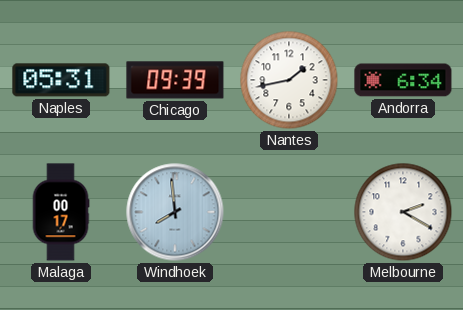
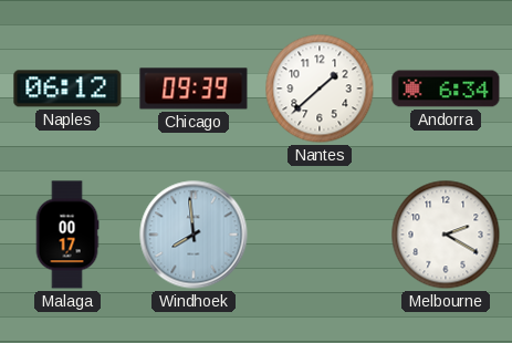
Naples: 05:31 -> 06:12 (67, 89)
Nantes: 1:43 -> 1:38 (320, 89)
